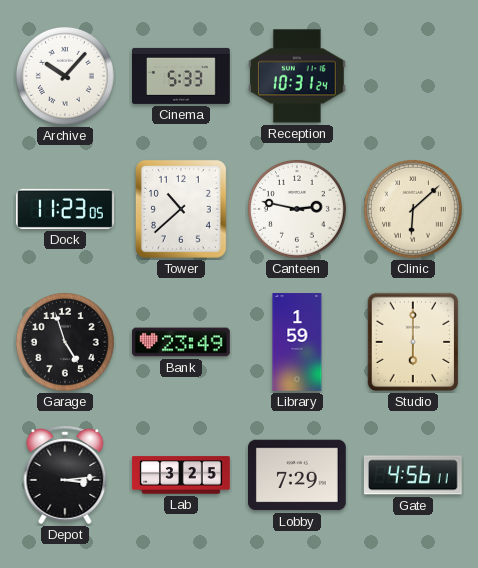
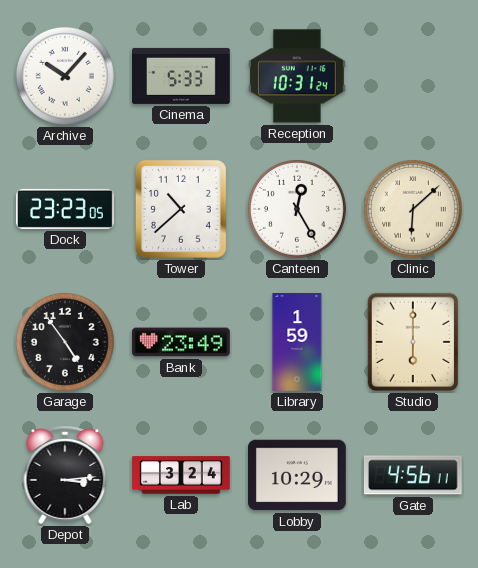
Dock: 11:23 -> 23:23 (66, 209)
Canteen: 2:47 -> 12:25 (297, 209)
Garage: 4:57 -> 4:54 (65, 342)
Lab: 3:25 -> 3:24 (181, 475)
Lobby: 7:29 -> 10:29 (298, 475)
